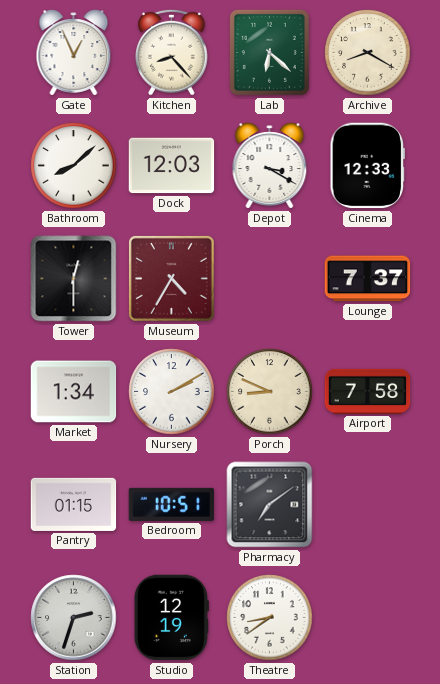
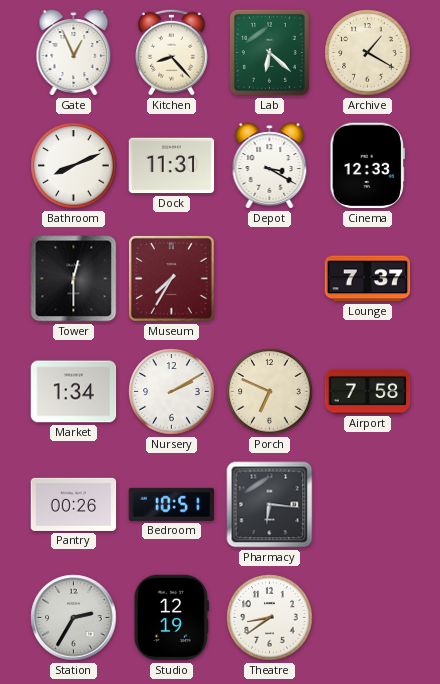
Archive: 8:20 -> 1:20 (368, 53)
Bathroom: 8:08 -> 8:11 (74, 166)
Dock: 12:03 -> 11:31 (172, 166)
Museum: 4:35 -> 7:35 (171, 278)
Porch: 8:49 -> 6:49 (270, 392)
Pantry: 01:15 -> 00:26 (74, 504)
Pharmacy: 7:09 -> 6:16 (270, 505)
Station: 2:33 -> 2:35 (74, 618)
